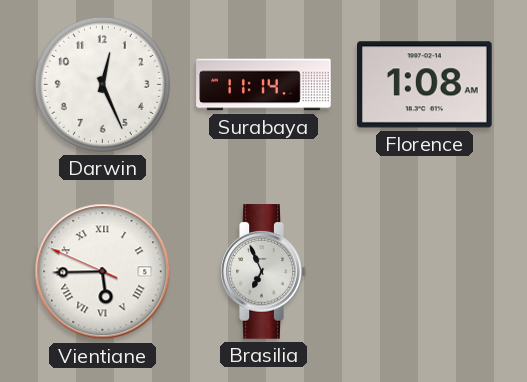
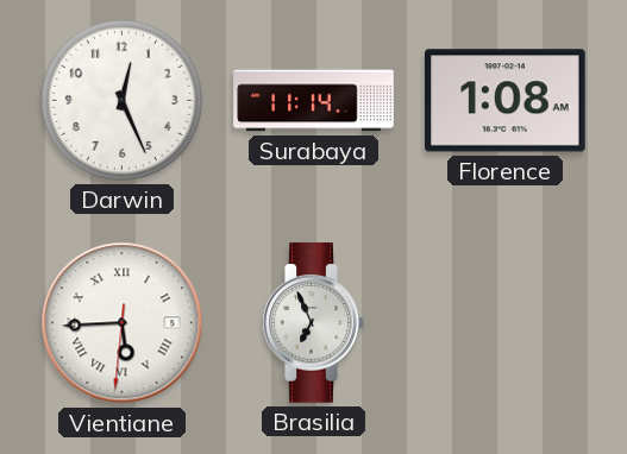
Vientiane: 5:44:49 -> 5:44:31 (123, 323)
